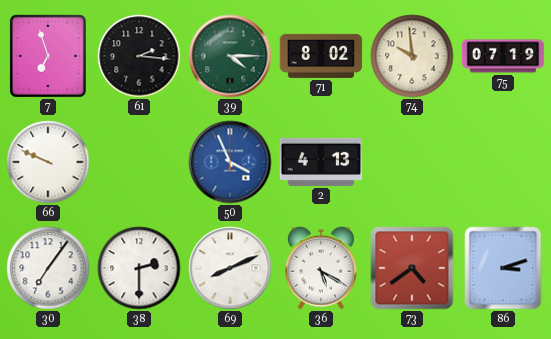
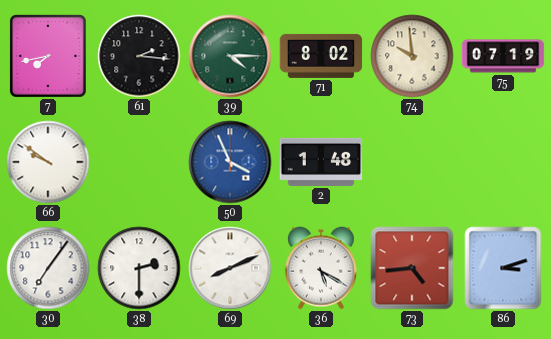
7: 6:57 -> 7:43 (48, 56)
66: 9:49 -> 9:51 (48, 162)
2: 4:13 -> 1:48 (321, 162)
73: 4:39 -> 4:44 (412, 268)
